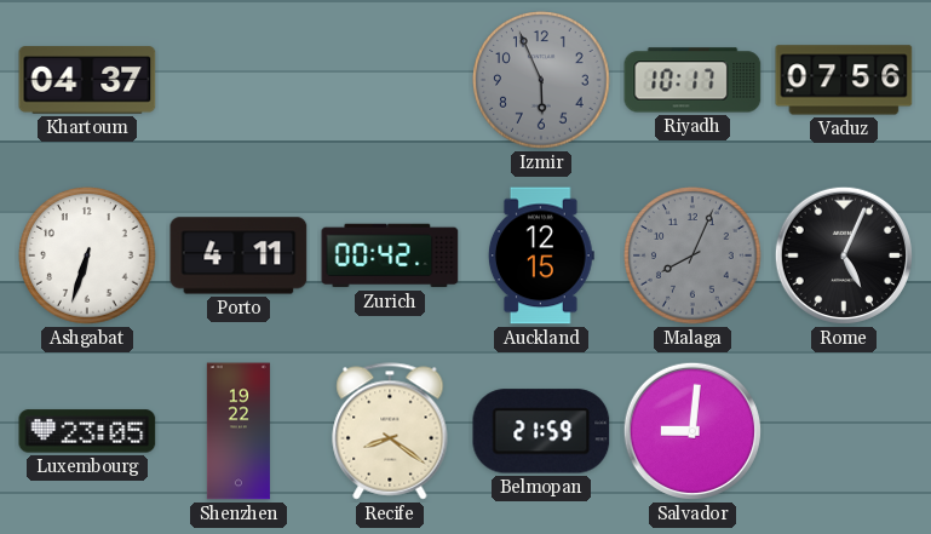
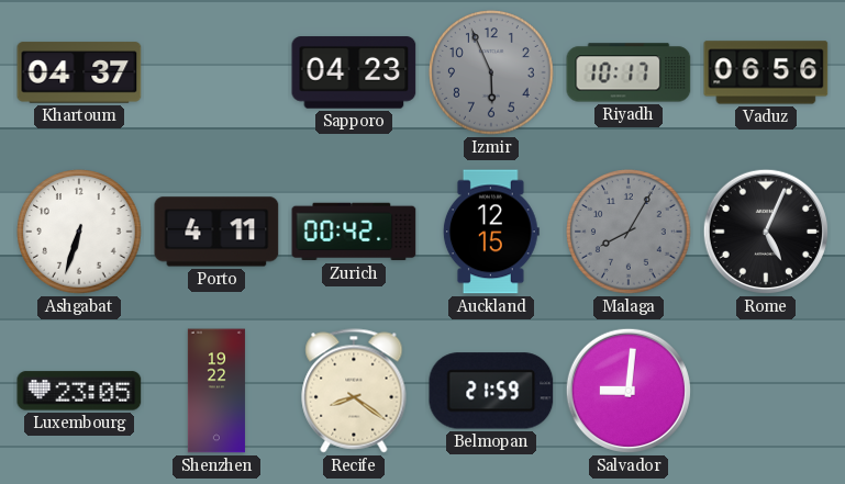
Sapporo: none -> 04:23 (354, 72)
Vaduz: 07:56 -> 06:56 (766, 72)
Malaga: 8:04 -> 8:05 (629, 232)
